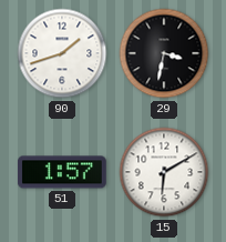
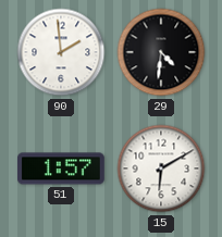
90: 1:42 -> 1:59 (61, 52)
29: 3:32 -> 4:31 (161, 52)
